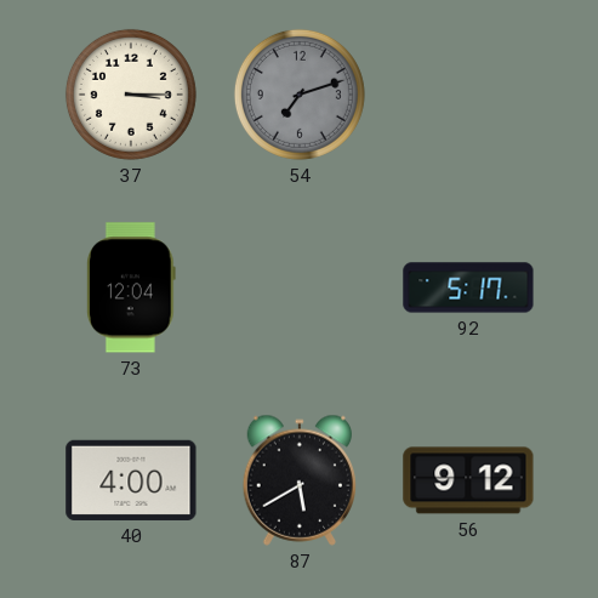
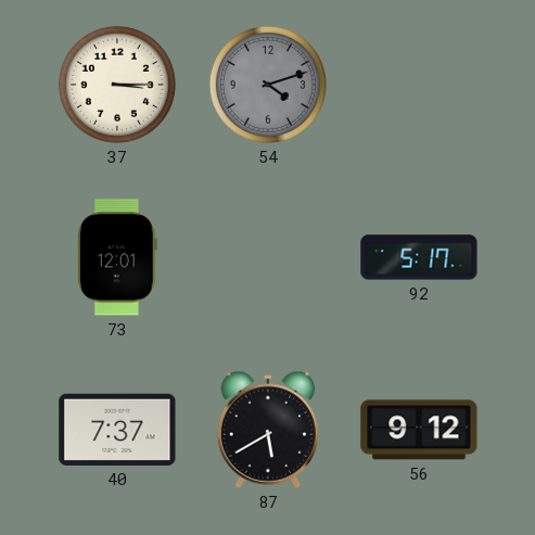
54: 7:12 -> 4:12 (268, 85)
73: 12:04 -> 12:01 (117, 257)
40: 4:00 -> 7:37 (117, 430)
